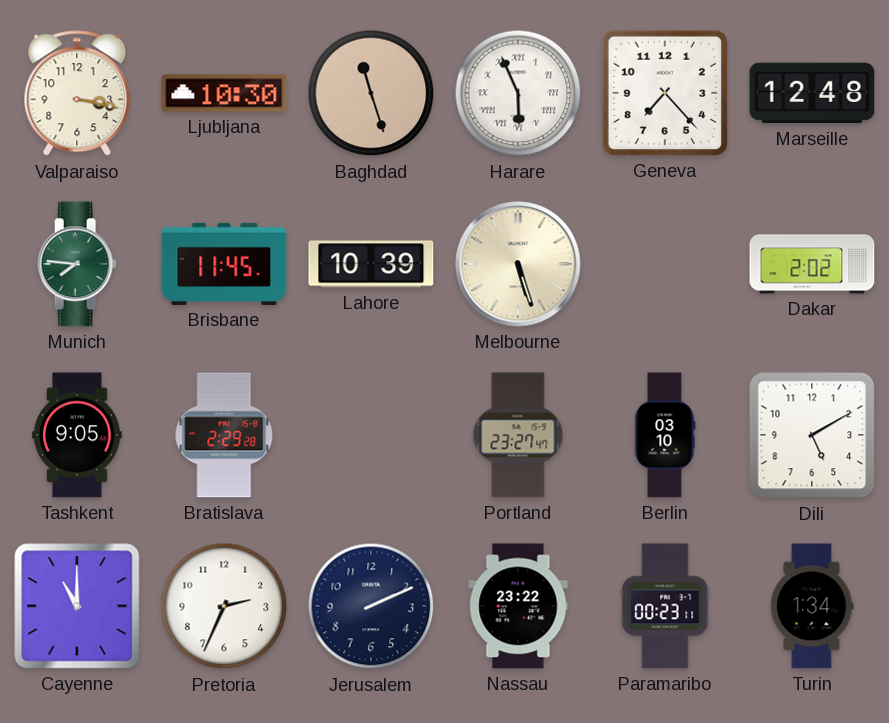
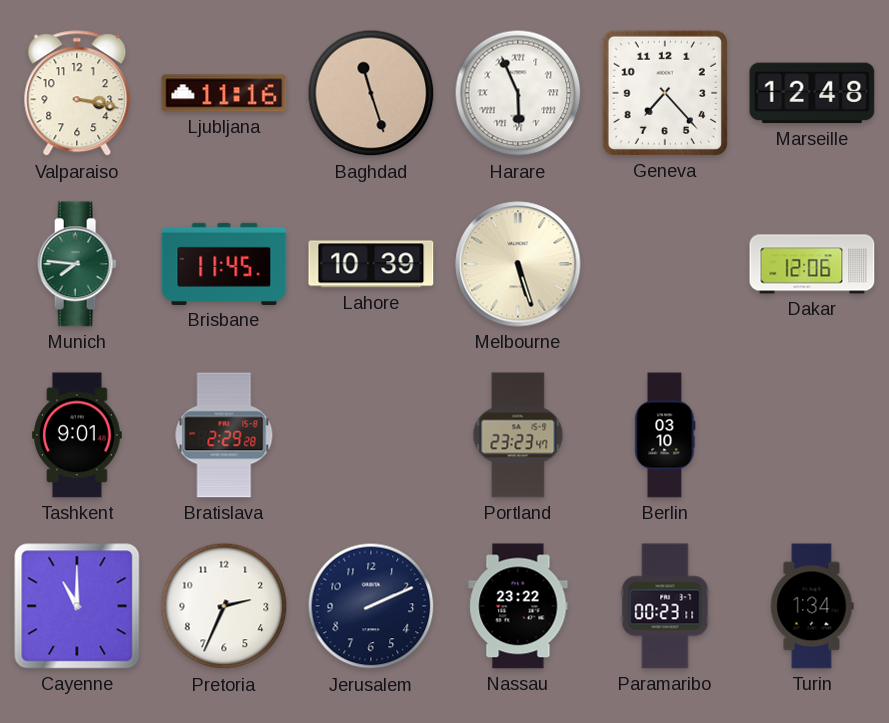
Ljubljana: 10:30 -> 11:16 (224, 93)
Dakar: 2:02 -> 12:06 (812, 264)
Tashkent: 9:05 -> 9:01 (77, 435)
Portland: 23:27 -> 23:23 (518, 435)
Dili: 5:10 -> none (812, 435)
